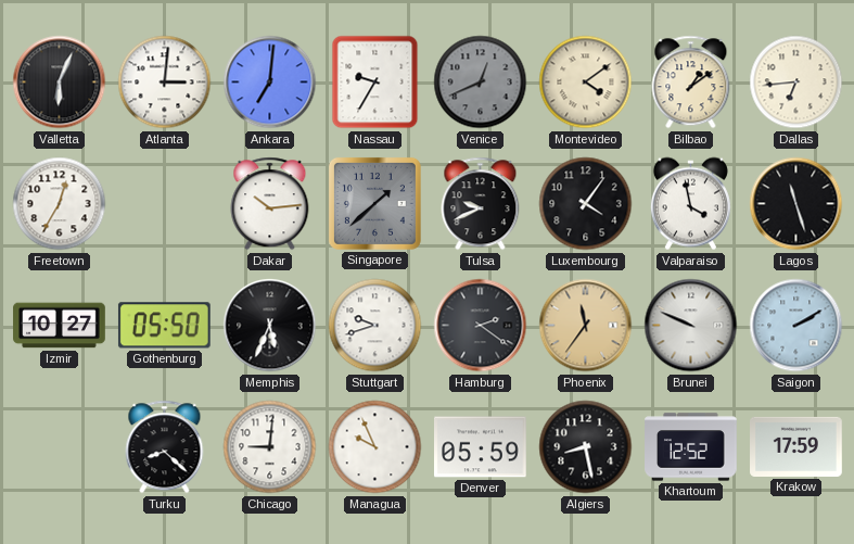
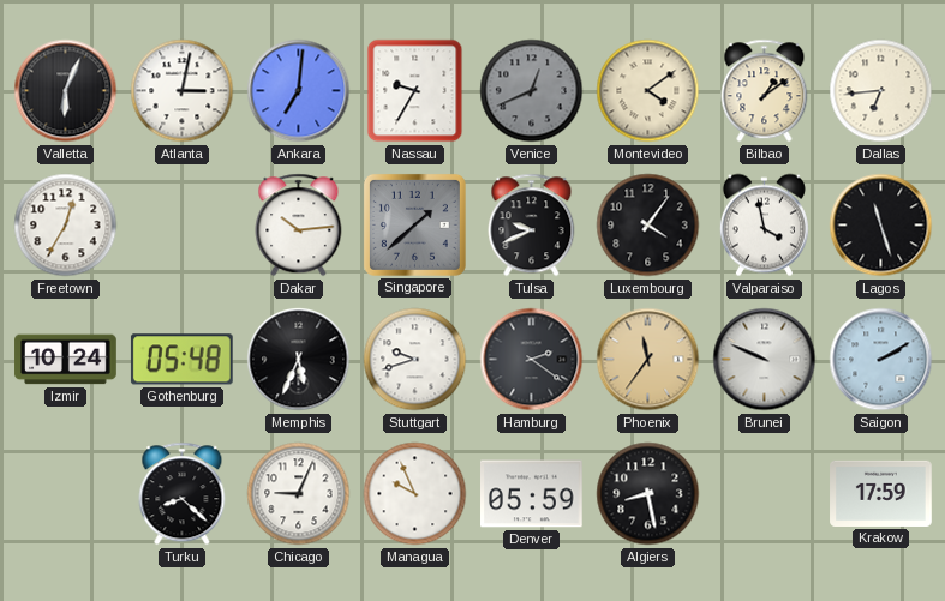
Atlanta: 3:01 -> 3:02 (183, 91)
Izmir: 10:27 -> 10:24 (66, 360)
Gothenburg: 05:50 -> 05:48 (181, 360)
Chicago: 9:01 -> 9:04 (299, 494)
Khartoum: 12:52 -> none (691, 447)
